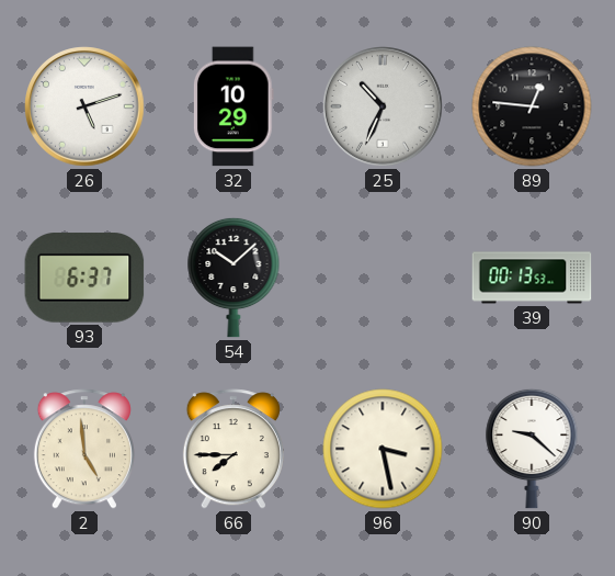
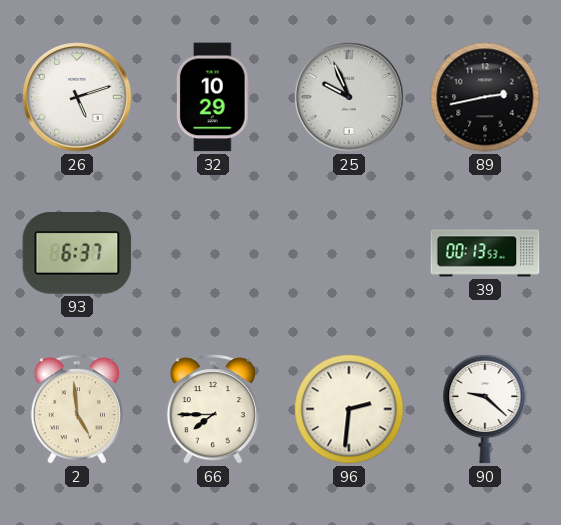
25: 10:34 -> 9:56 (349, 97)
89: 12:46 -> 2:43 (485, 97)
54: 10:08 -> none (234, 278)
96: 3:28 -> 2:31 (349, 409)
